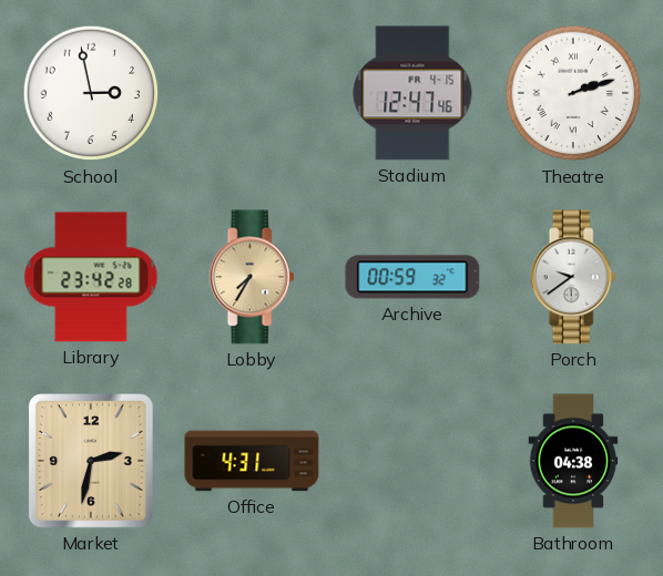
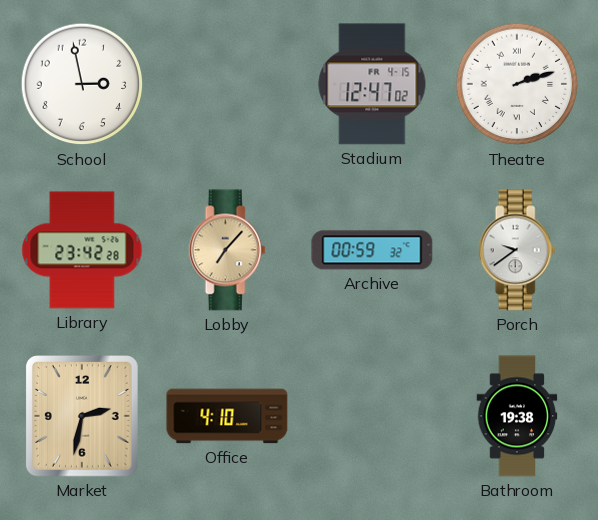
Stadium: 12:47:46 -> 12:47:02 (372, 84)
Lobby: 7:35 -> 7:07 (227, 250)
Office: 4:31 -> 4:10 (227, 416)
Bathroom: 04:38 -> 19:38 (517, 416)
